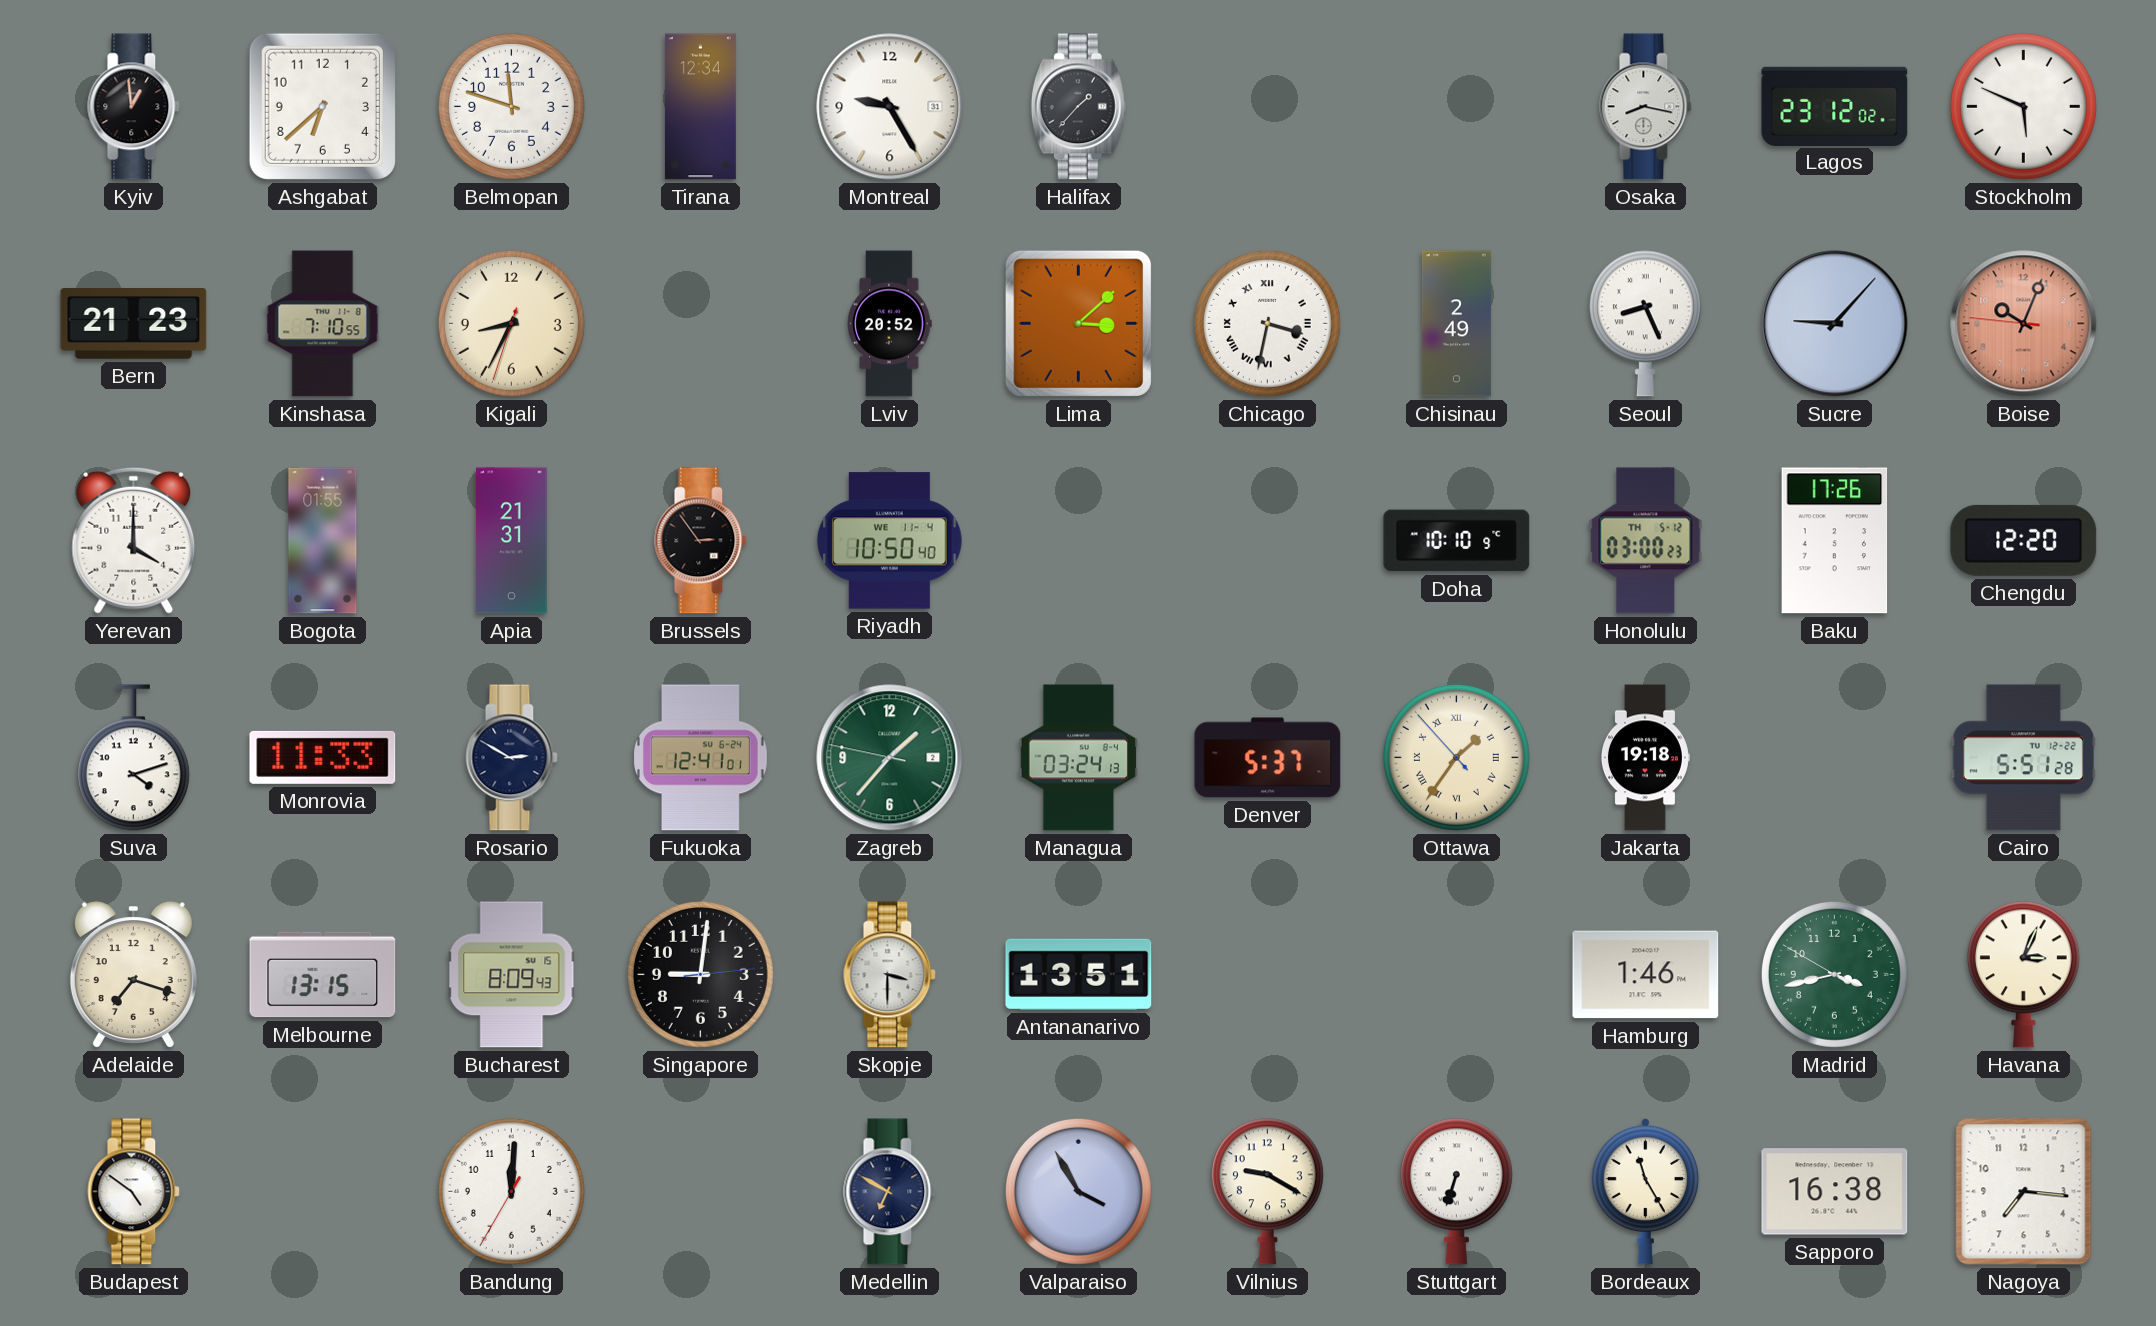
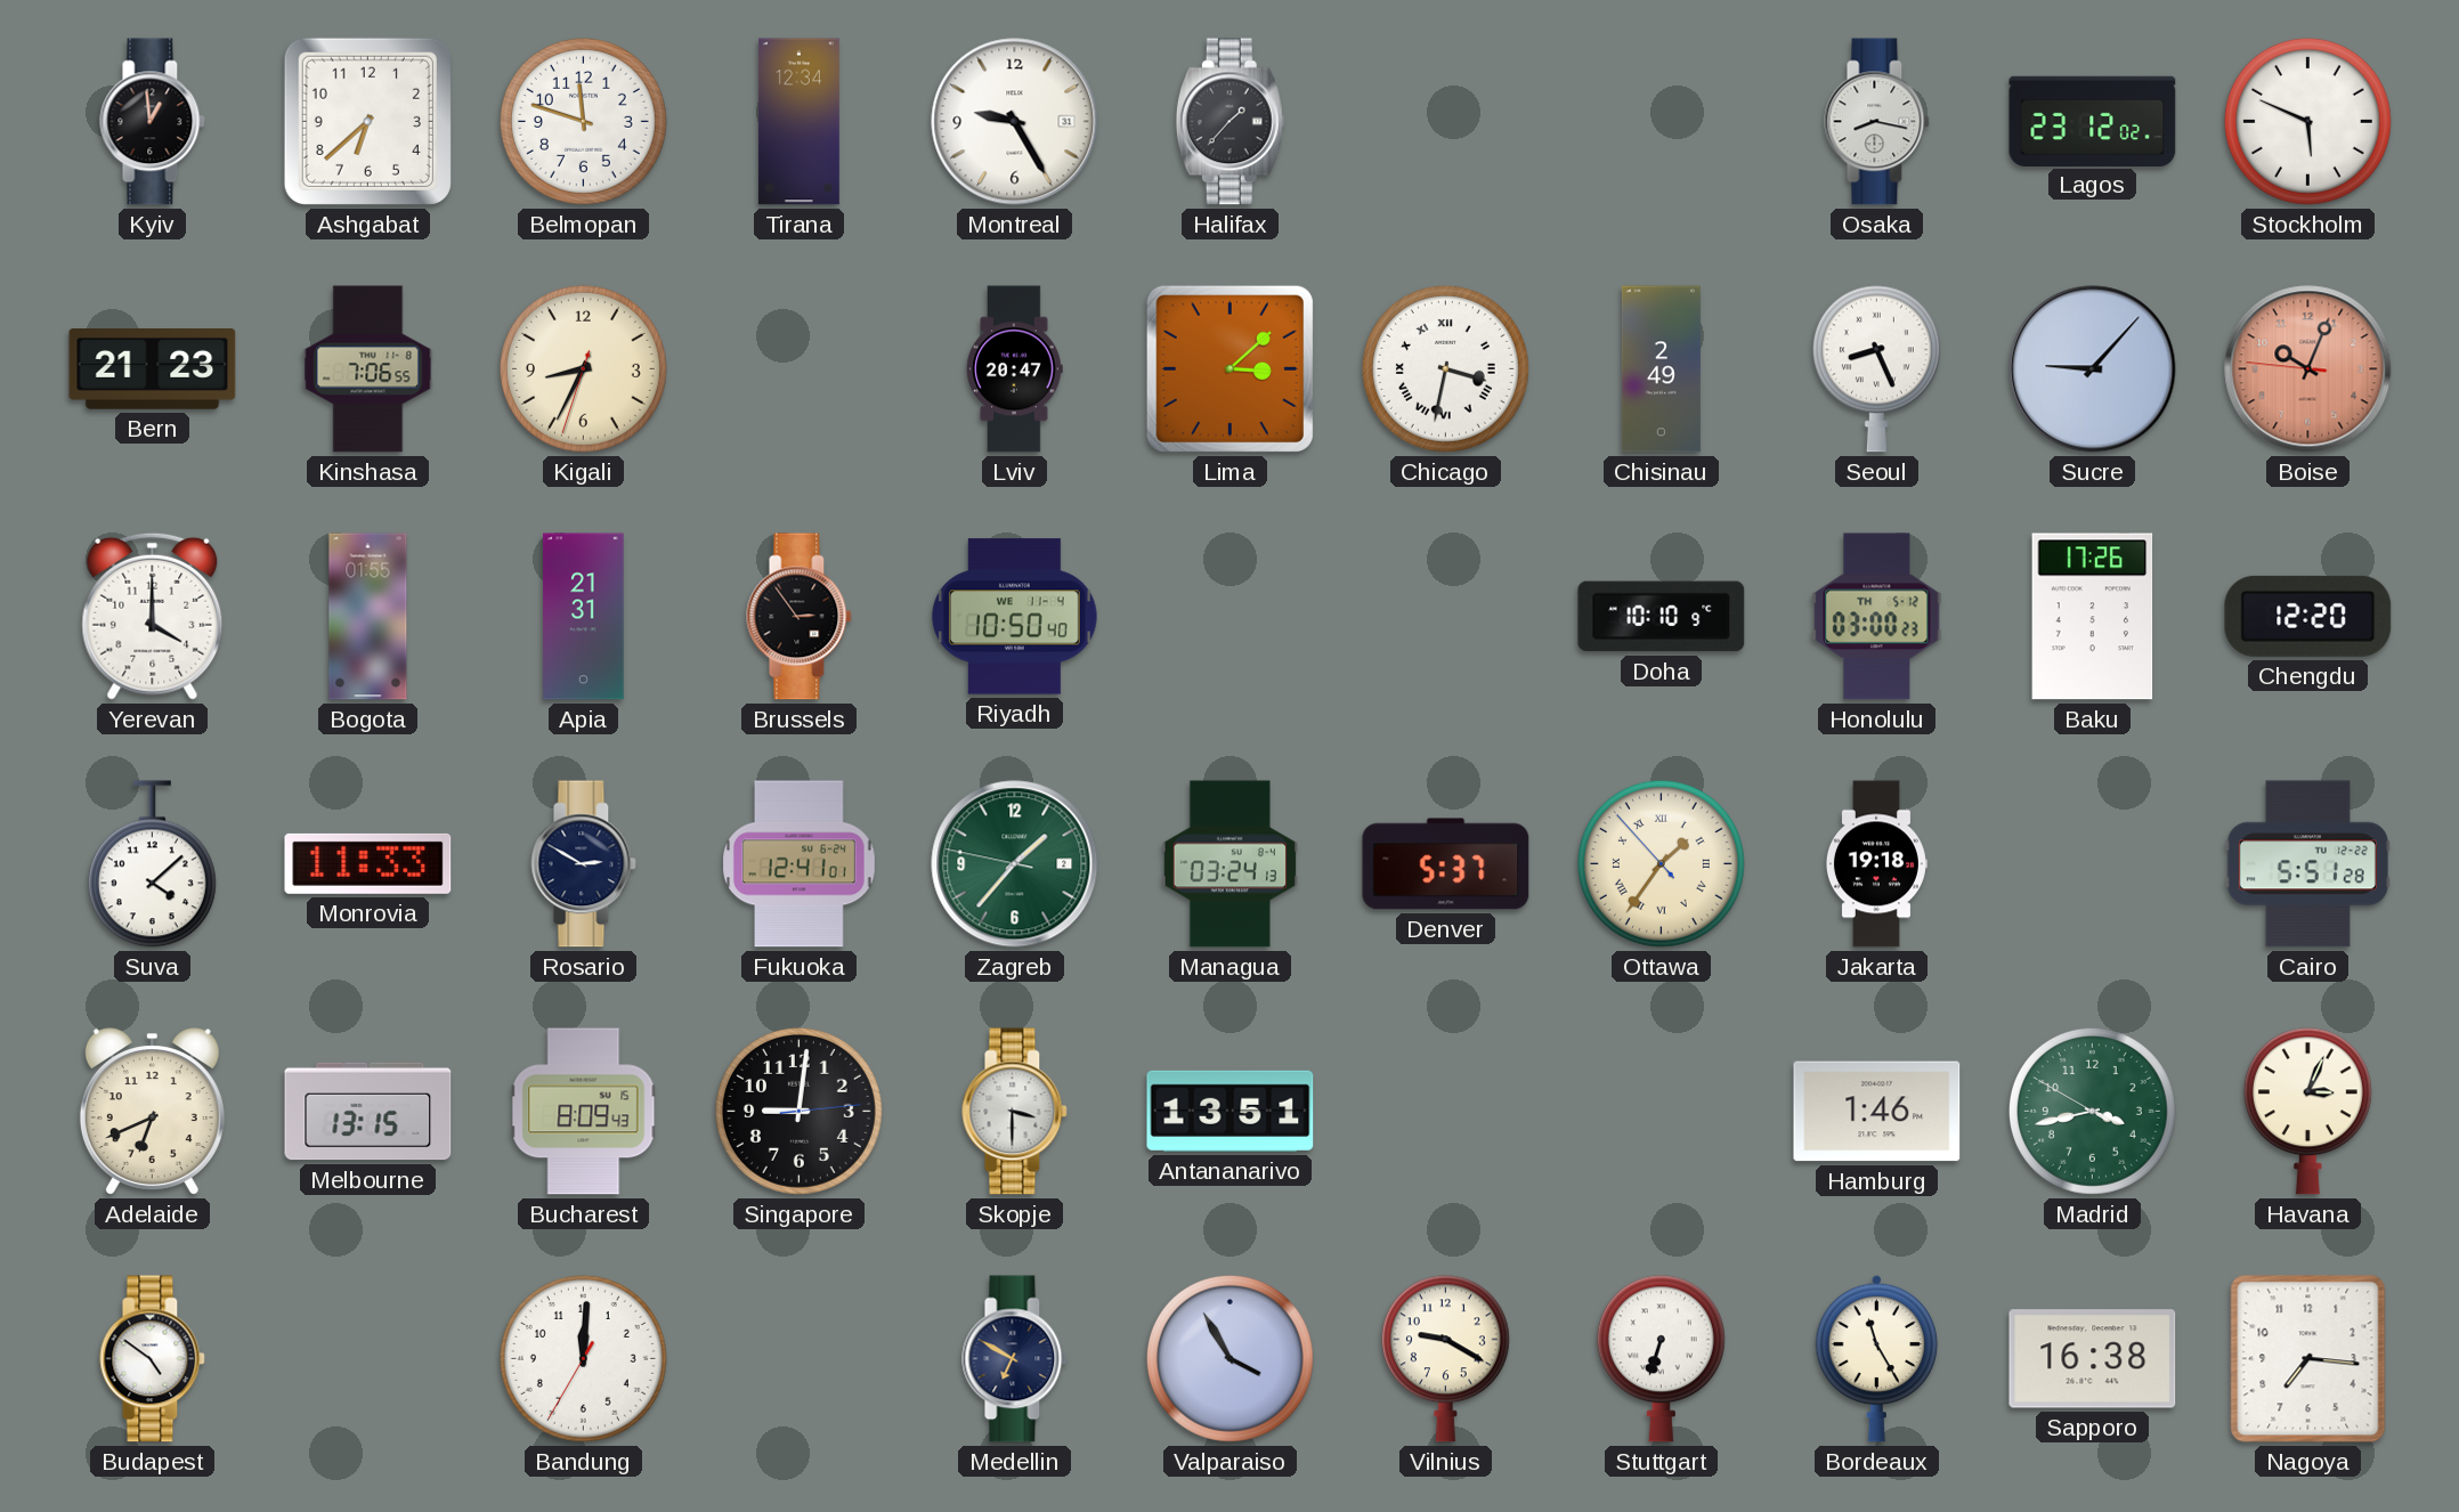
Kinshasa: 7:10 -> 7:06 (368, 369)
Lviv: 20:52 -> 20:47 (1015, 369)
Suva: 4:12 -> 4:08 (152, 864)
Adelaide: 7:18 -> 6:41 (152, 1112)
